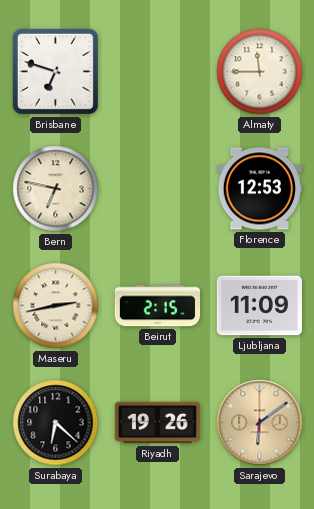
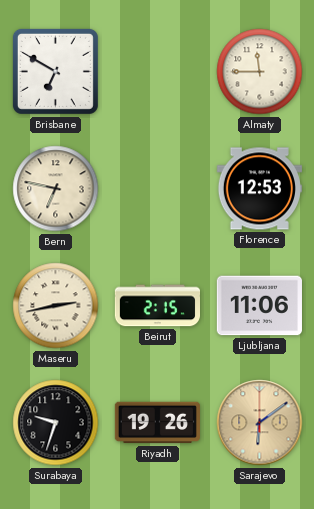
Brisbane: 6:48 -> 6:50 (55, 71)
Ljubljana: 11:09 -> 11:06 (259, 306)
Surabaya: 6:22 -> 9:33 (56, 423)
